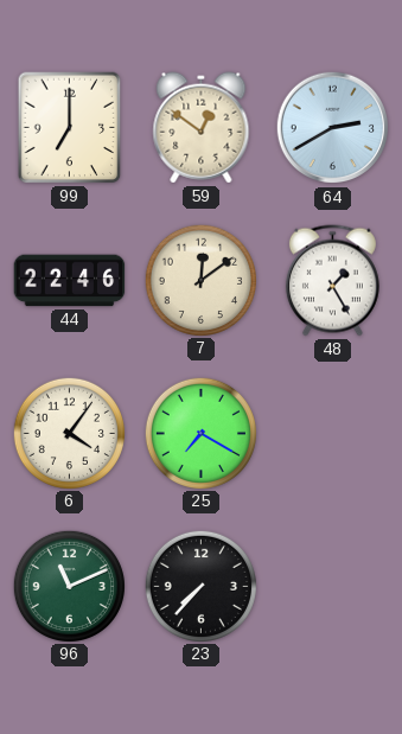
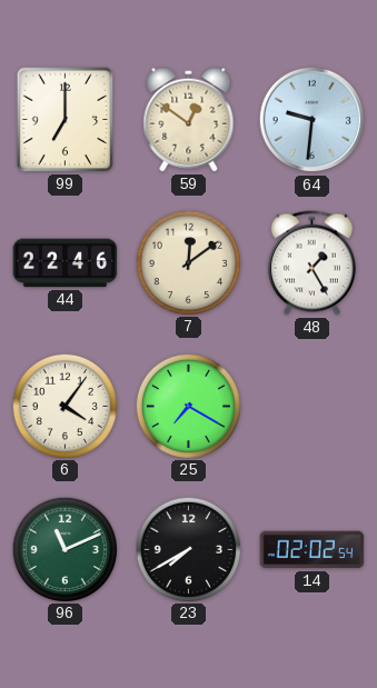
64: 2:40 -> 9:31 (312, 120)
23: 7:37 -> 7:40 (188, 549)
14: none -> 02:02 (312, 550)
